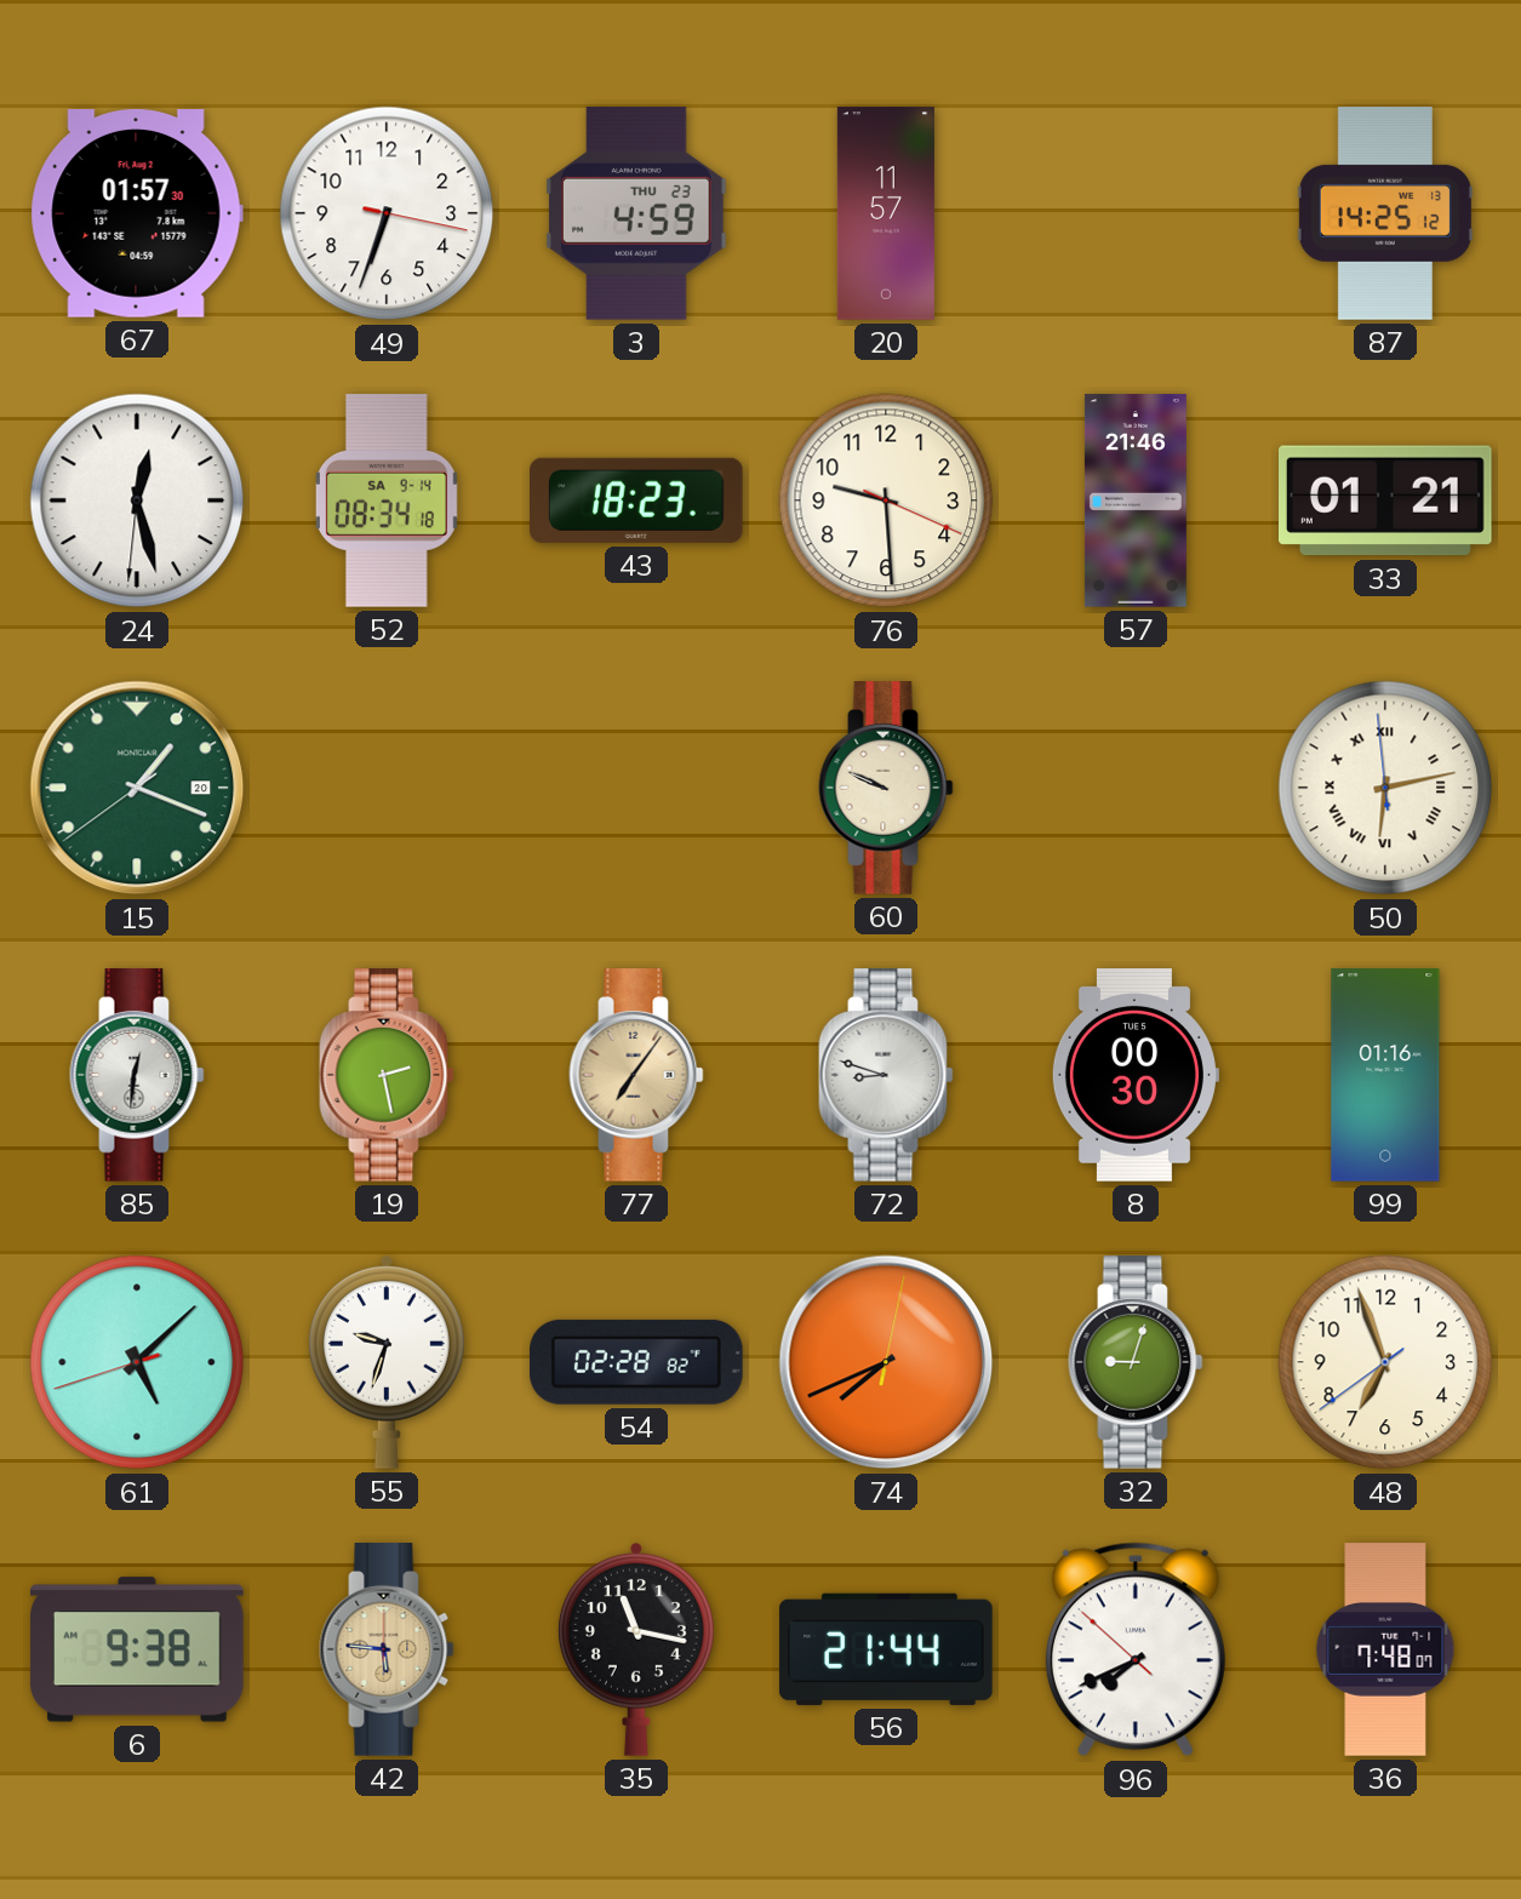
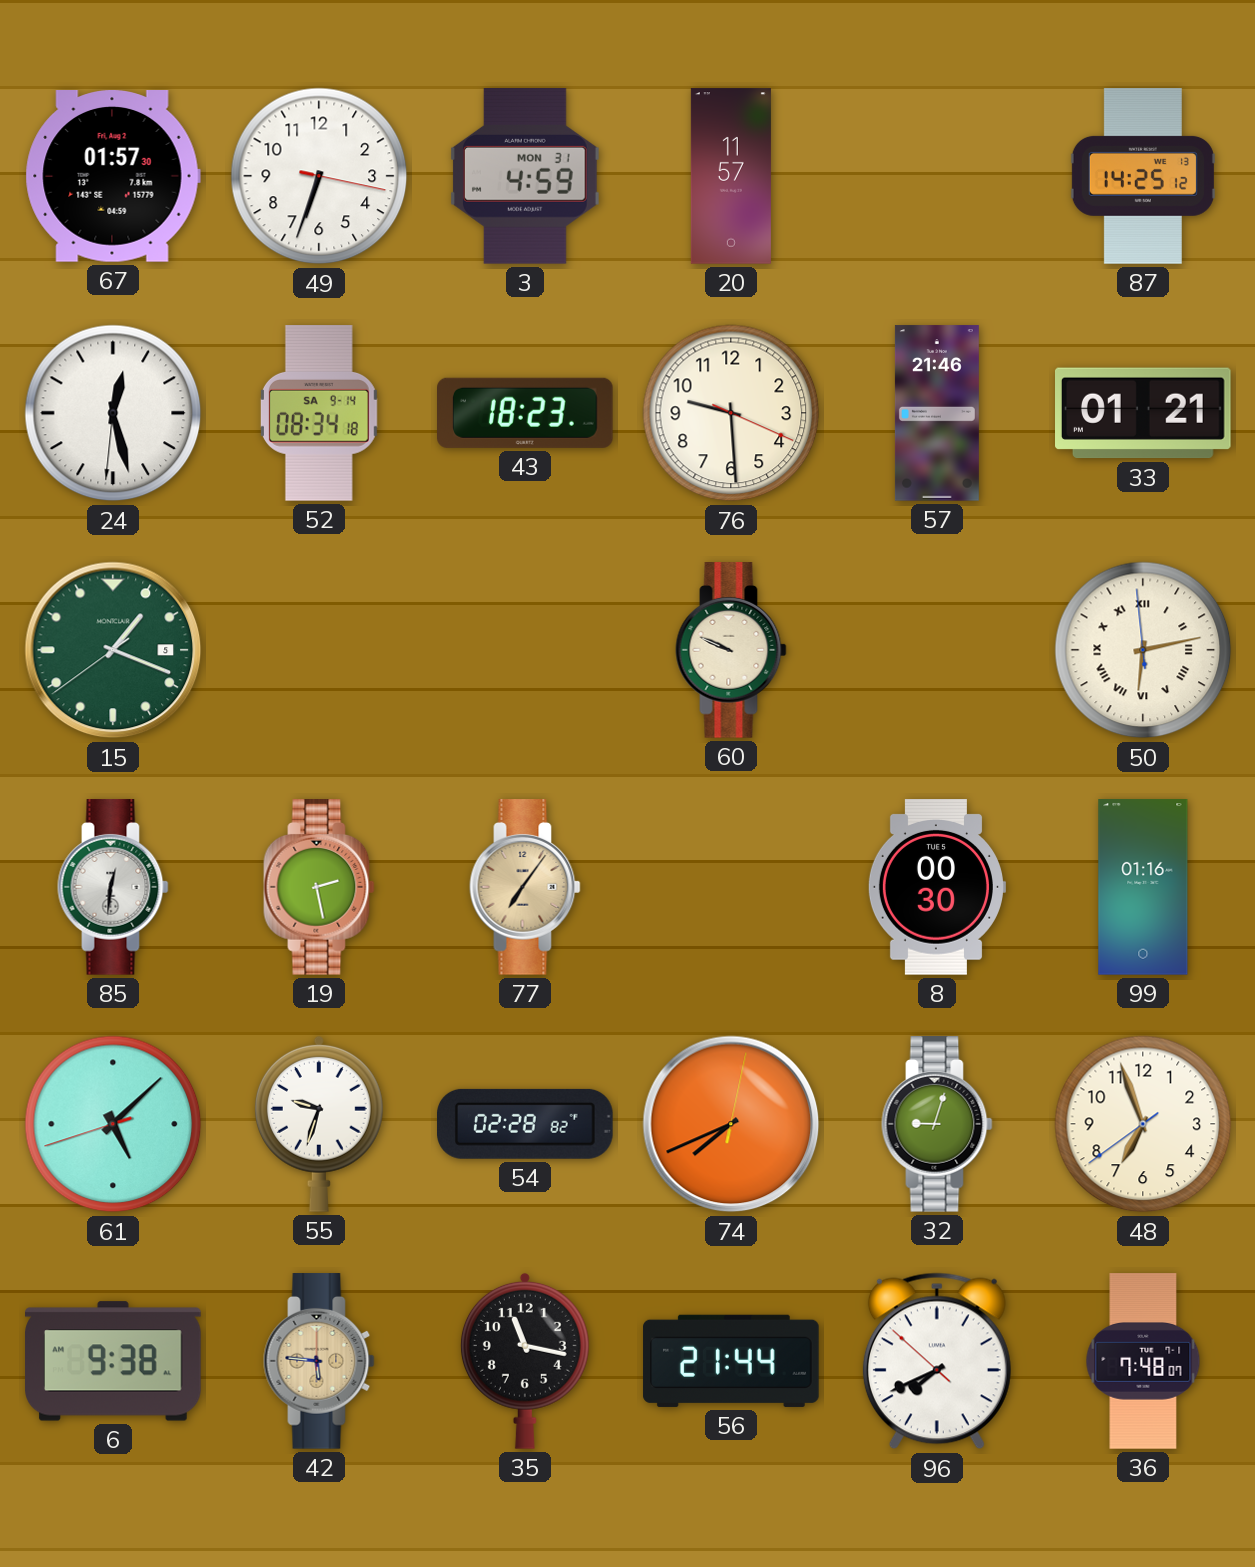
3 date: THU 23 -> MON 31 (525, 177)
15 date: 20 -> 5 (113, 650)
72: 8:48 -> none (886, 1075)
